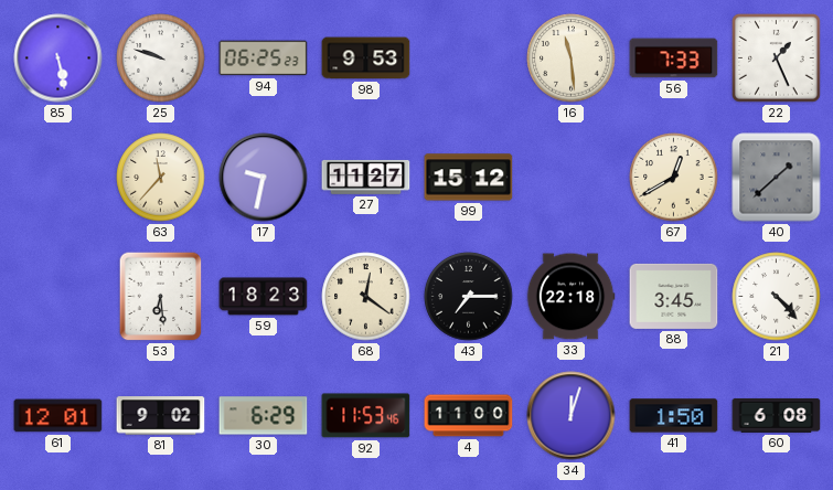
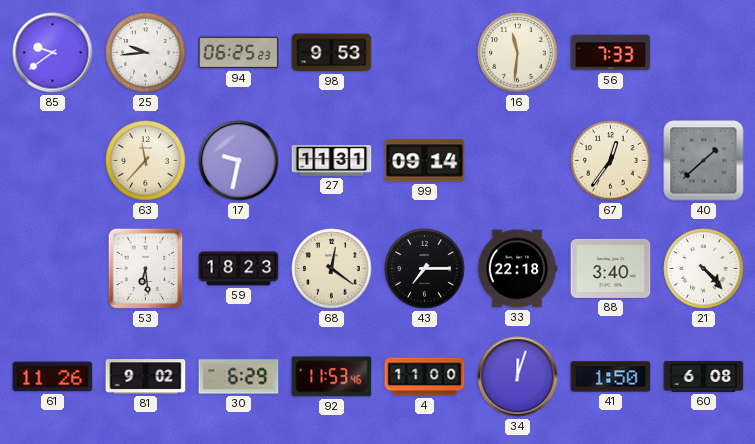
85: 5:28 -> 9:39 (53, 53)
25: 9:48 -> 9:44 (146, 53)
16: 11:29 -> 11:31 (518, 53)
22: 1:26 -> none (777, 58)
27: 11:27 -> 11:31 (332, 161)
99: 15:12 -> 09:14 (425, 161)
67: 12:40 -> 12:36 (611, 161)
88: 3:45 -> 3:40 (611, 268)
61: 12:01 -> 11:26 (53, 377)
